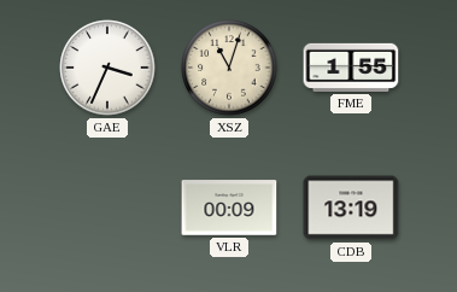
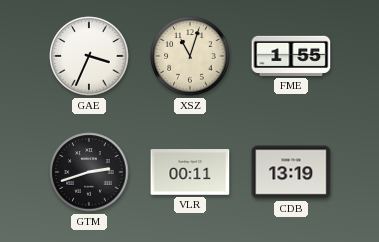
GTM: none -> 2:42 (89, 172)
VLR: 00:09 -> 00:11 (190, 172)
